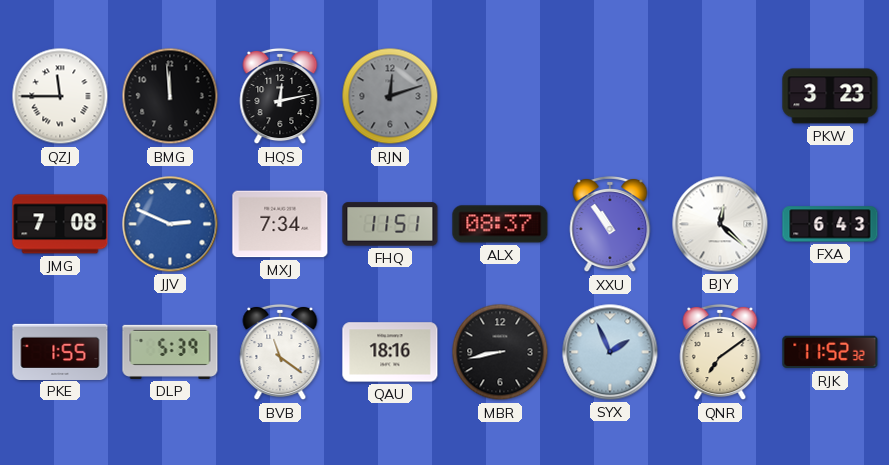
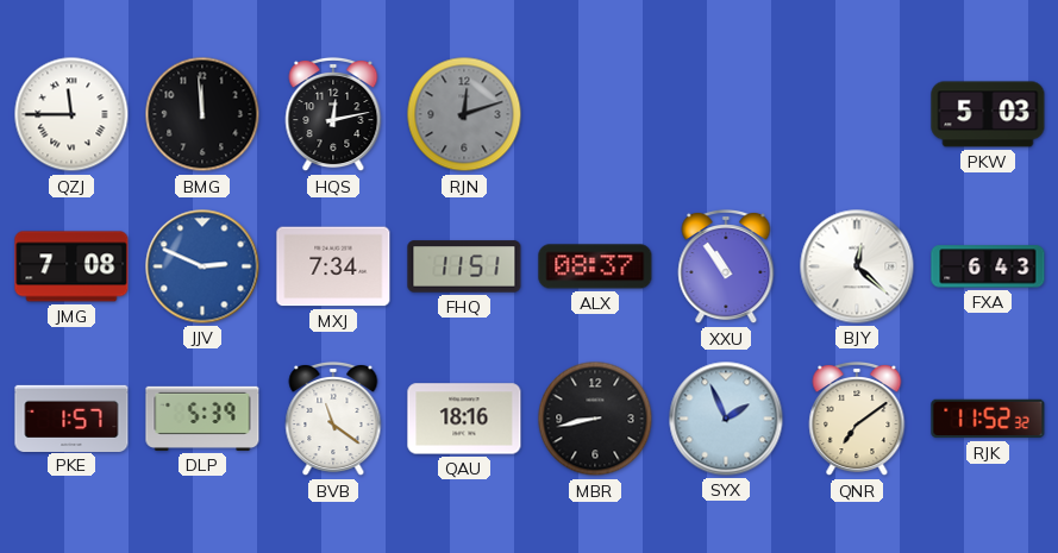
PKW: 3:23 -> 5:03 (988, 114)
PKE: 1:55 -> 1:57 (71, 417)
